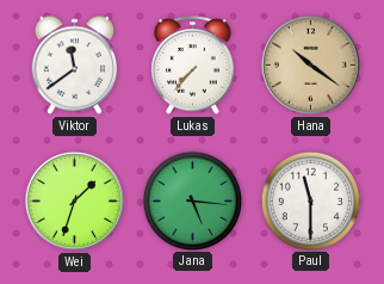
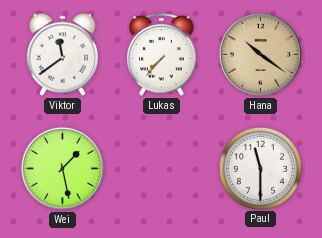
Wei: 1:33 -> 1:28 (62, 168)
Jana: 5:16 -> none (192, 200)
